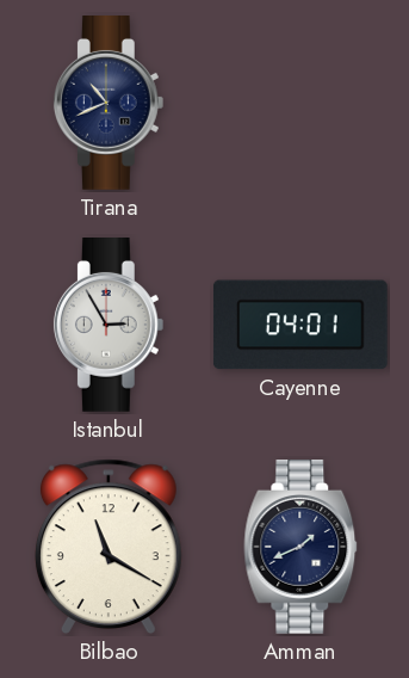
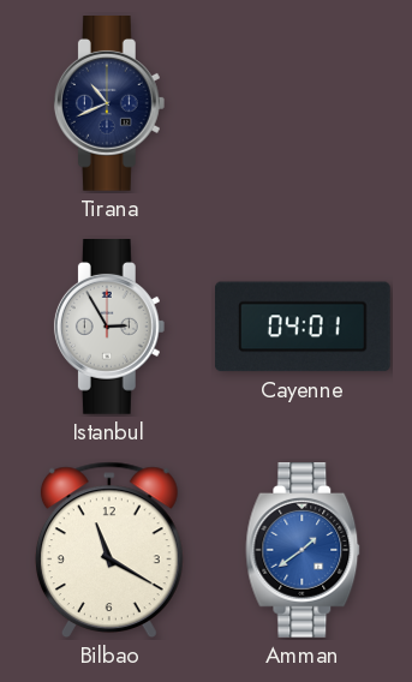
Amman: 1:41 -> 1:39 (303, 551)
Amman dial: navy -> blue (303, 551)
